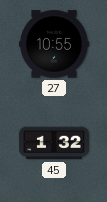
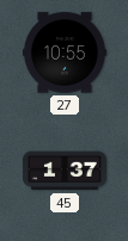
45: 1:32 -> 1:37 (65, 171)
